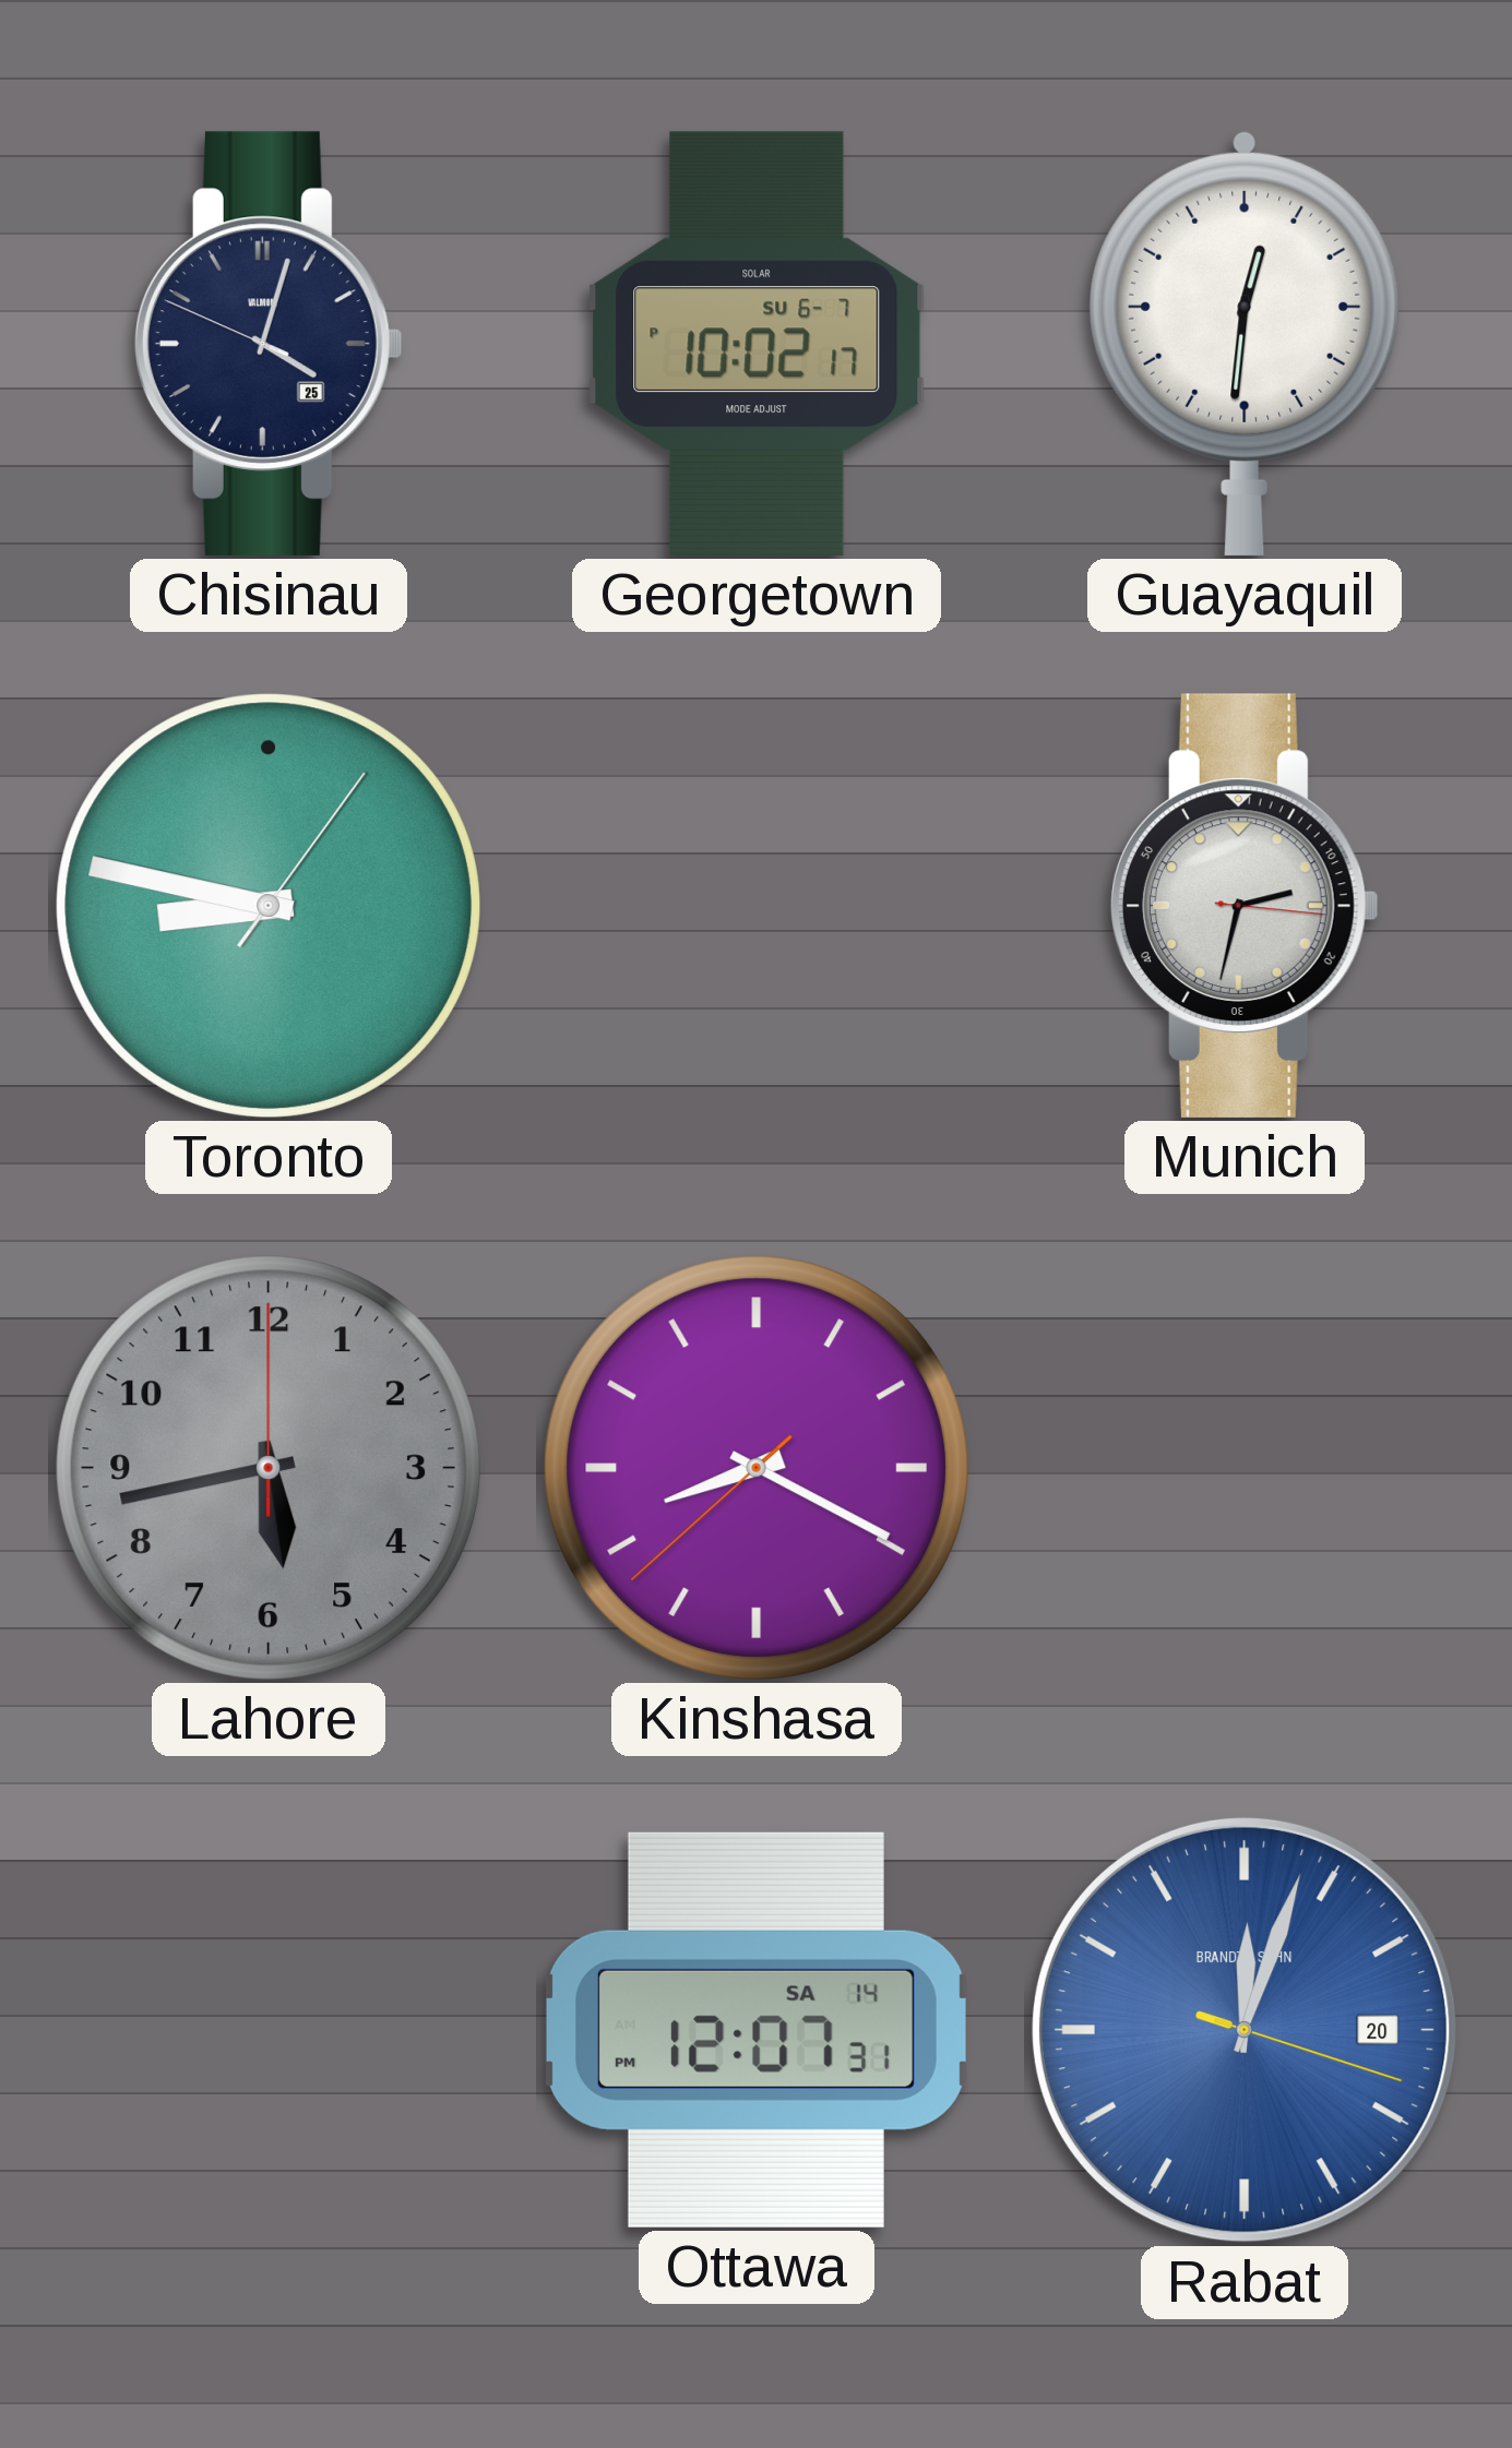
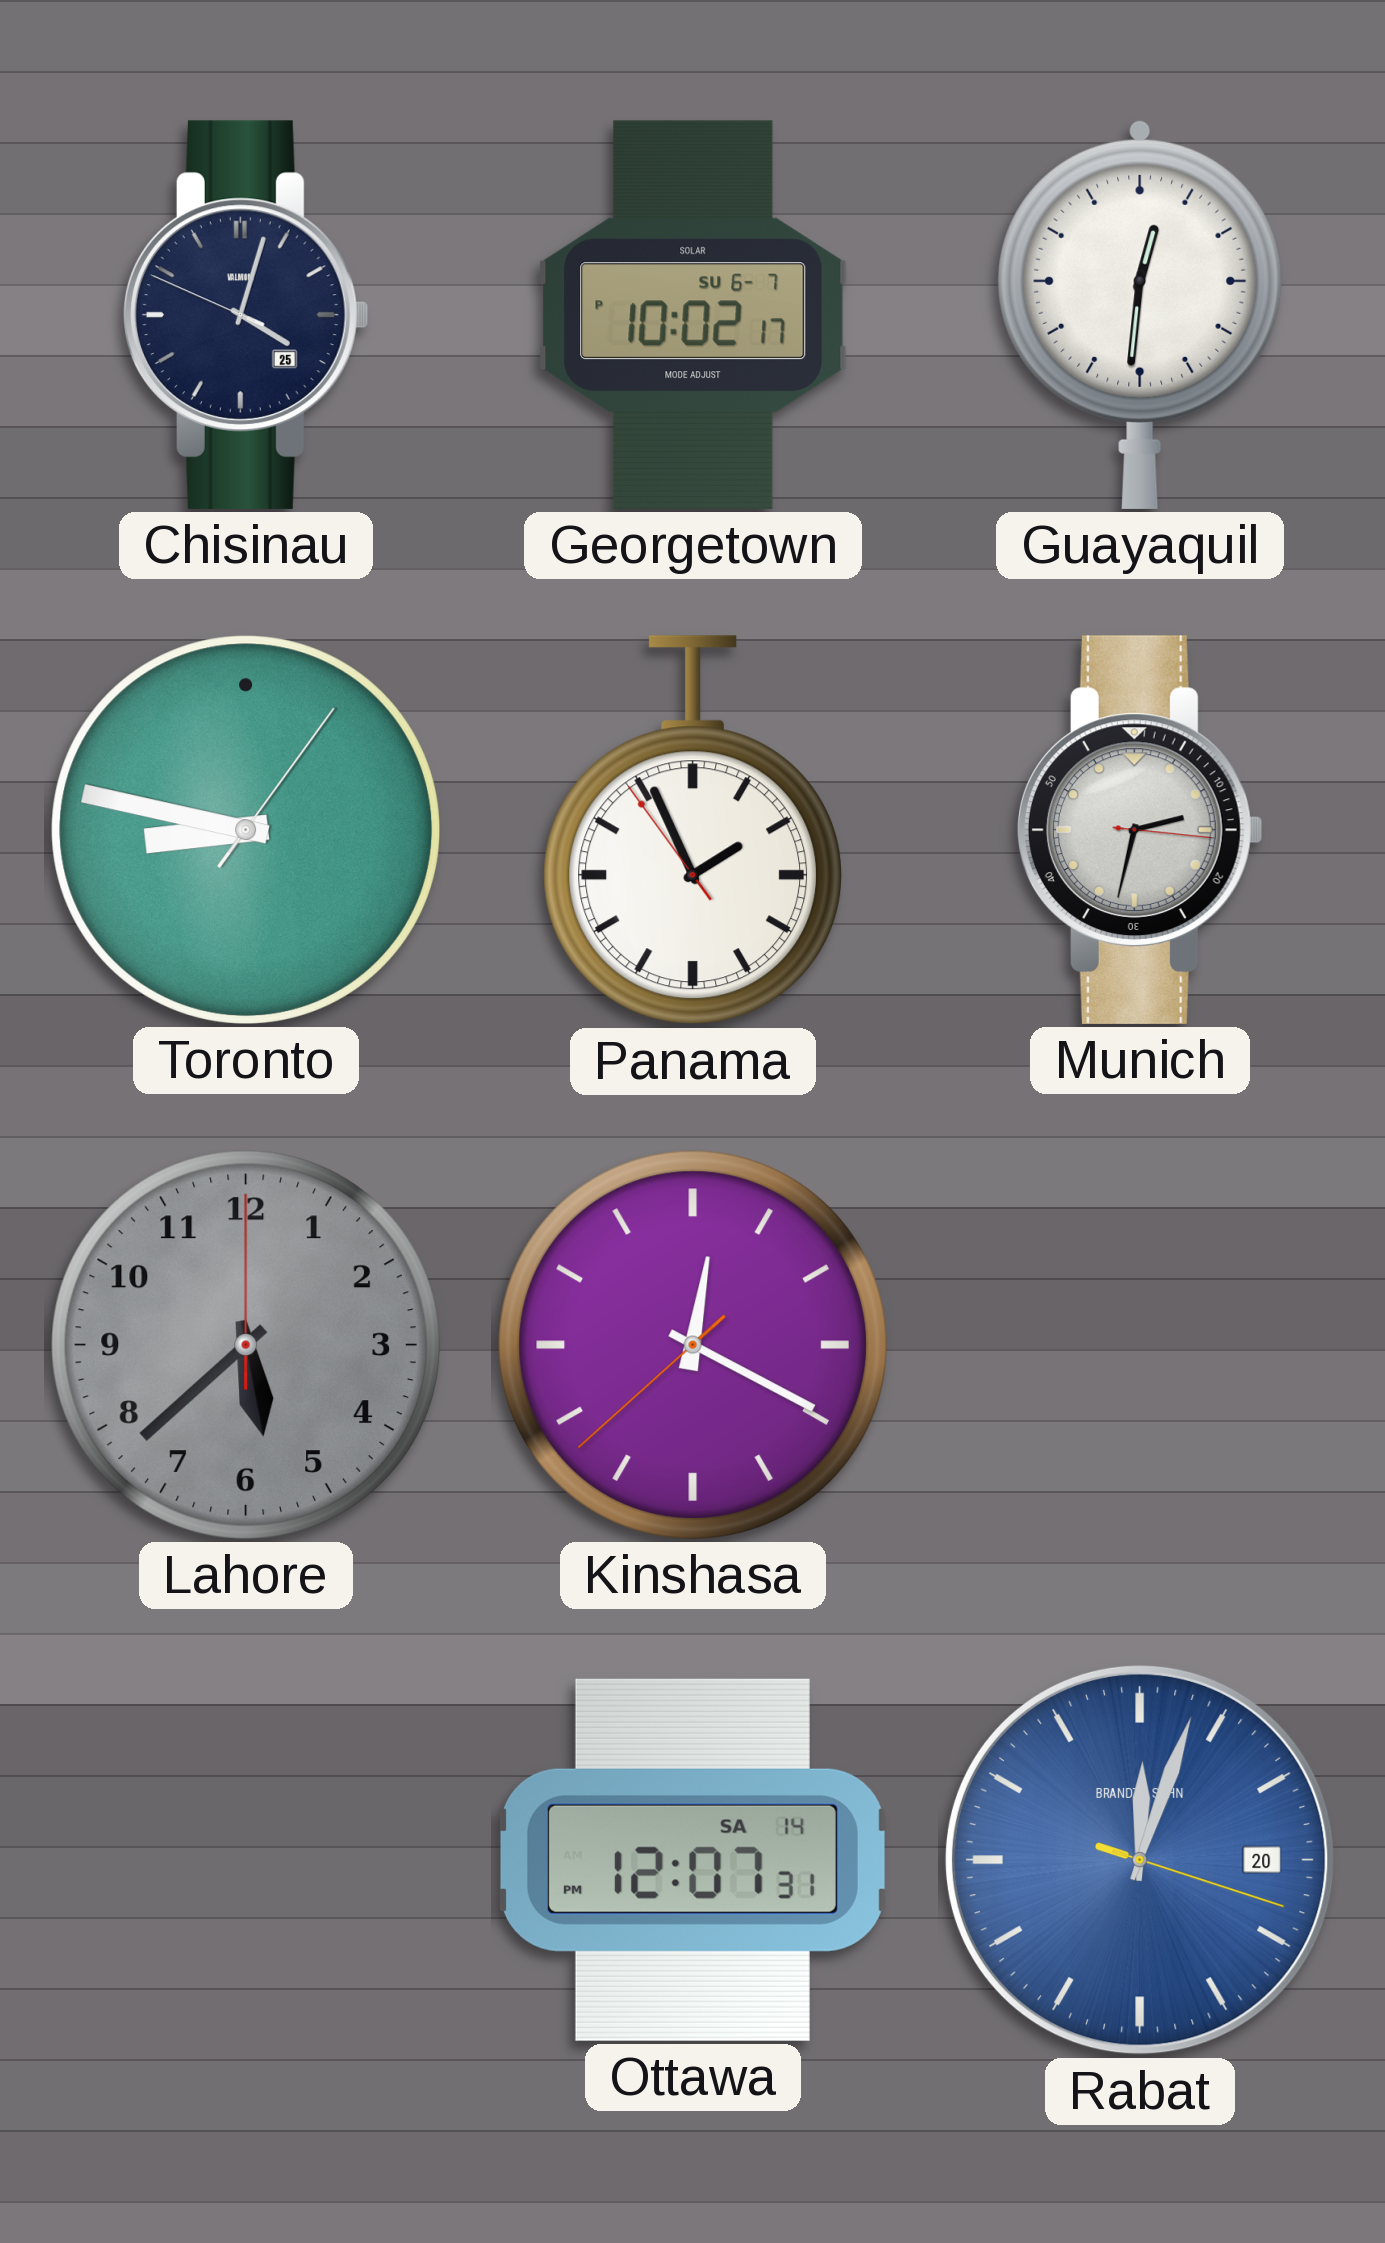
Panama: none -> 1:55 (692, 830)
Lahore: 5:43 -> 5:38 (246, 1345)
Kinshasa: 8:19 -> 12:19 (693, 1345)
